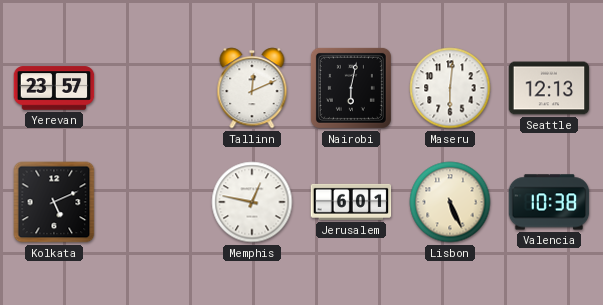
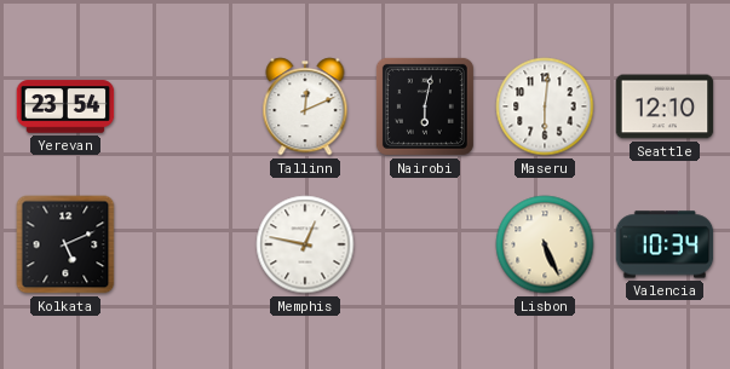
Yerevan: 23:57 -> 23:54 (65, 106)
Seattle: 12:13 -> 12:10 (665, 106)
Jerusalem: 6:01 -> none (351, 202)
Valencia: 10:38 -> 10:34 (665, 244)
